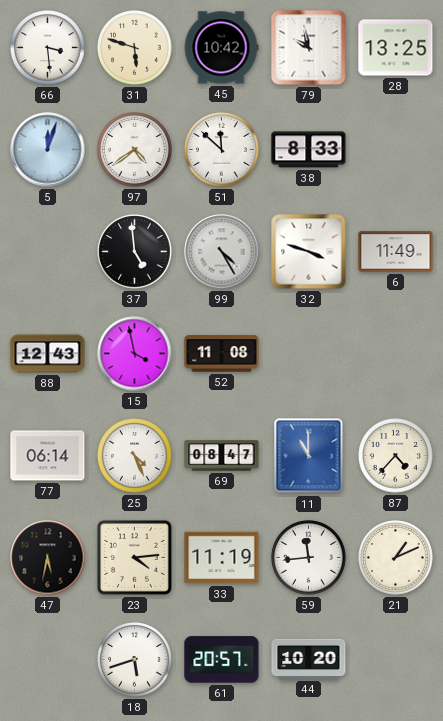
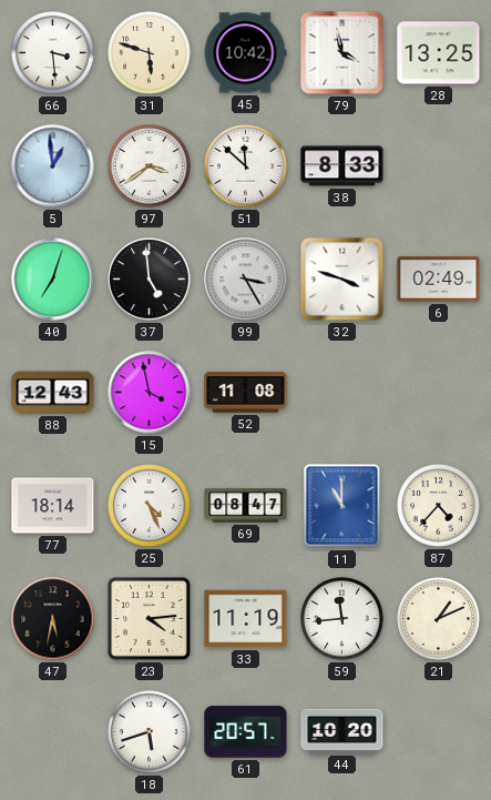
79: 9:58 -> 3:58 (342, 53)
5: 12:03 -> 12:59 (53, 166)
97: 4:39 -> 3:39 (150, 166)
40: none -> 7:03 (53, 280)
99: 4:25 -> 3:25 (246, 280)
6: 11:49 -> 02:49 (439, 280)
77: 06:14 -> 18:14 (53, 506)
